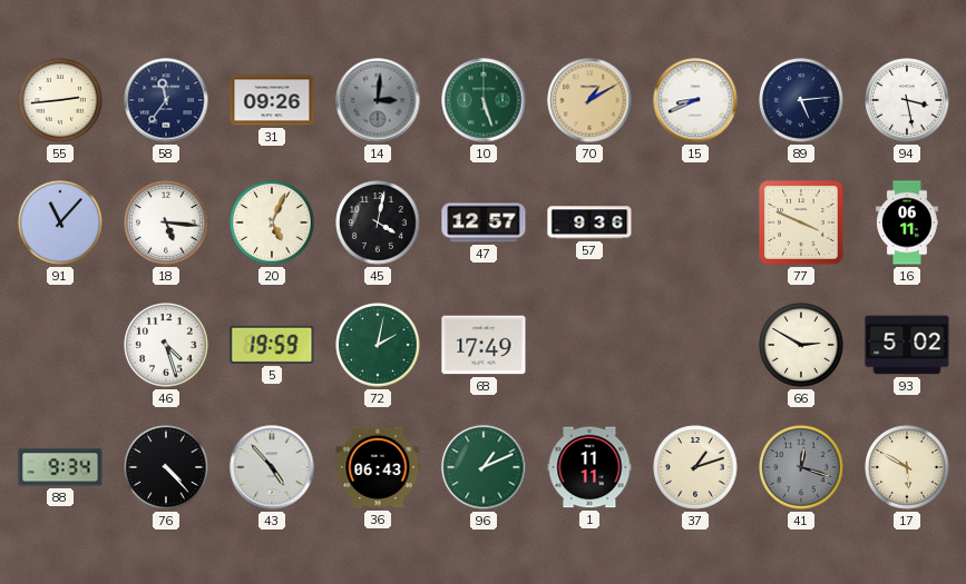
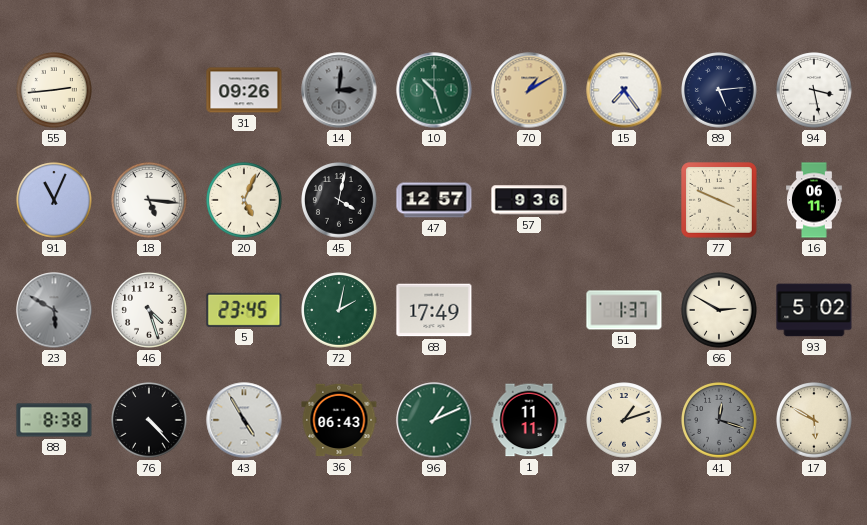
58: 11:36 -> none (166, 100)
10: 5:27 -> 10:27 (434, 90)
15: 8:41 -> 7:24 (624, 90)
91: 11:07 -> 11:04 (54, 200)
23: none -> 5:50 (54, 310)
5: 19:59 -> 23:45 (244, 310)
51: none -> 1:37 (624, 310)
88: 9:34 -> 8:38 (54, 420)
43: 4:53 -> 4:55 (244, 420)
